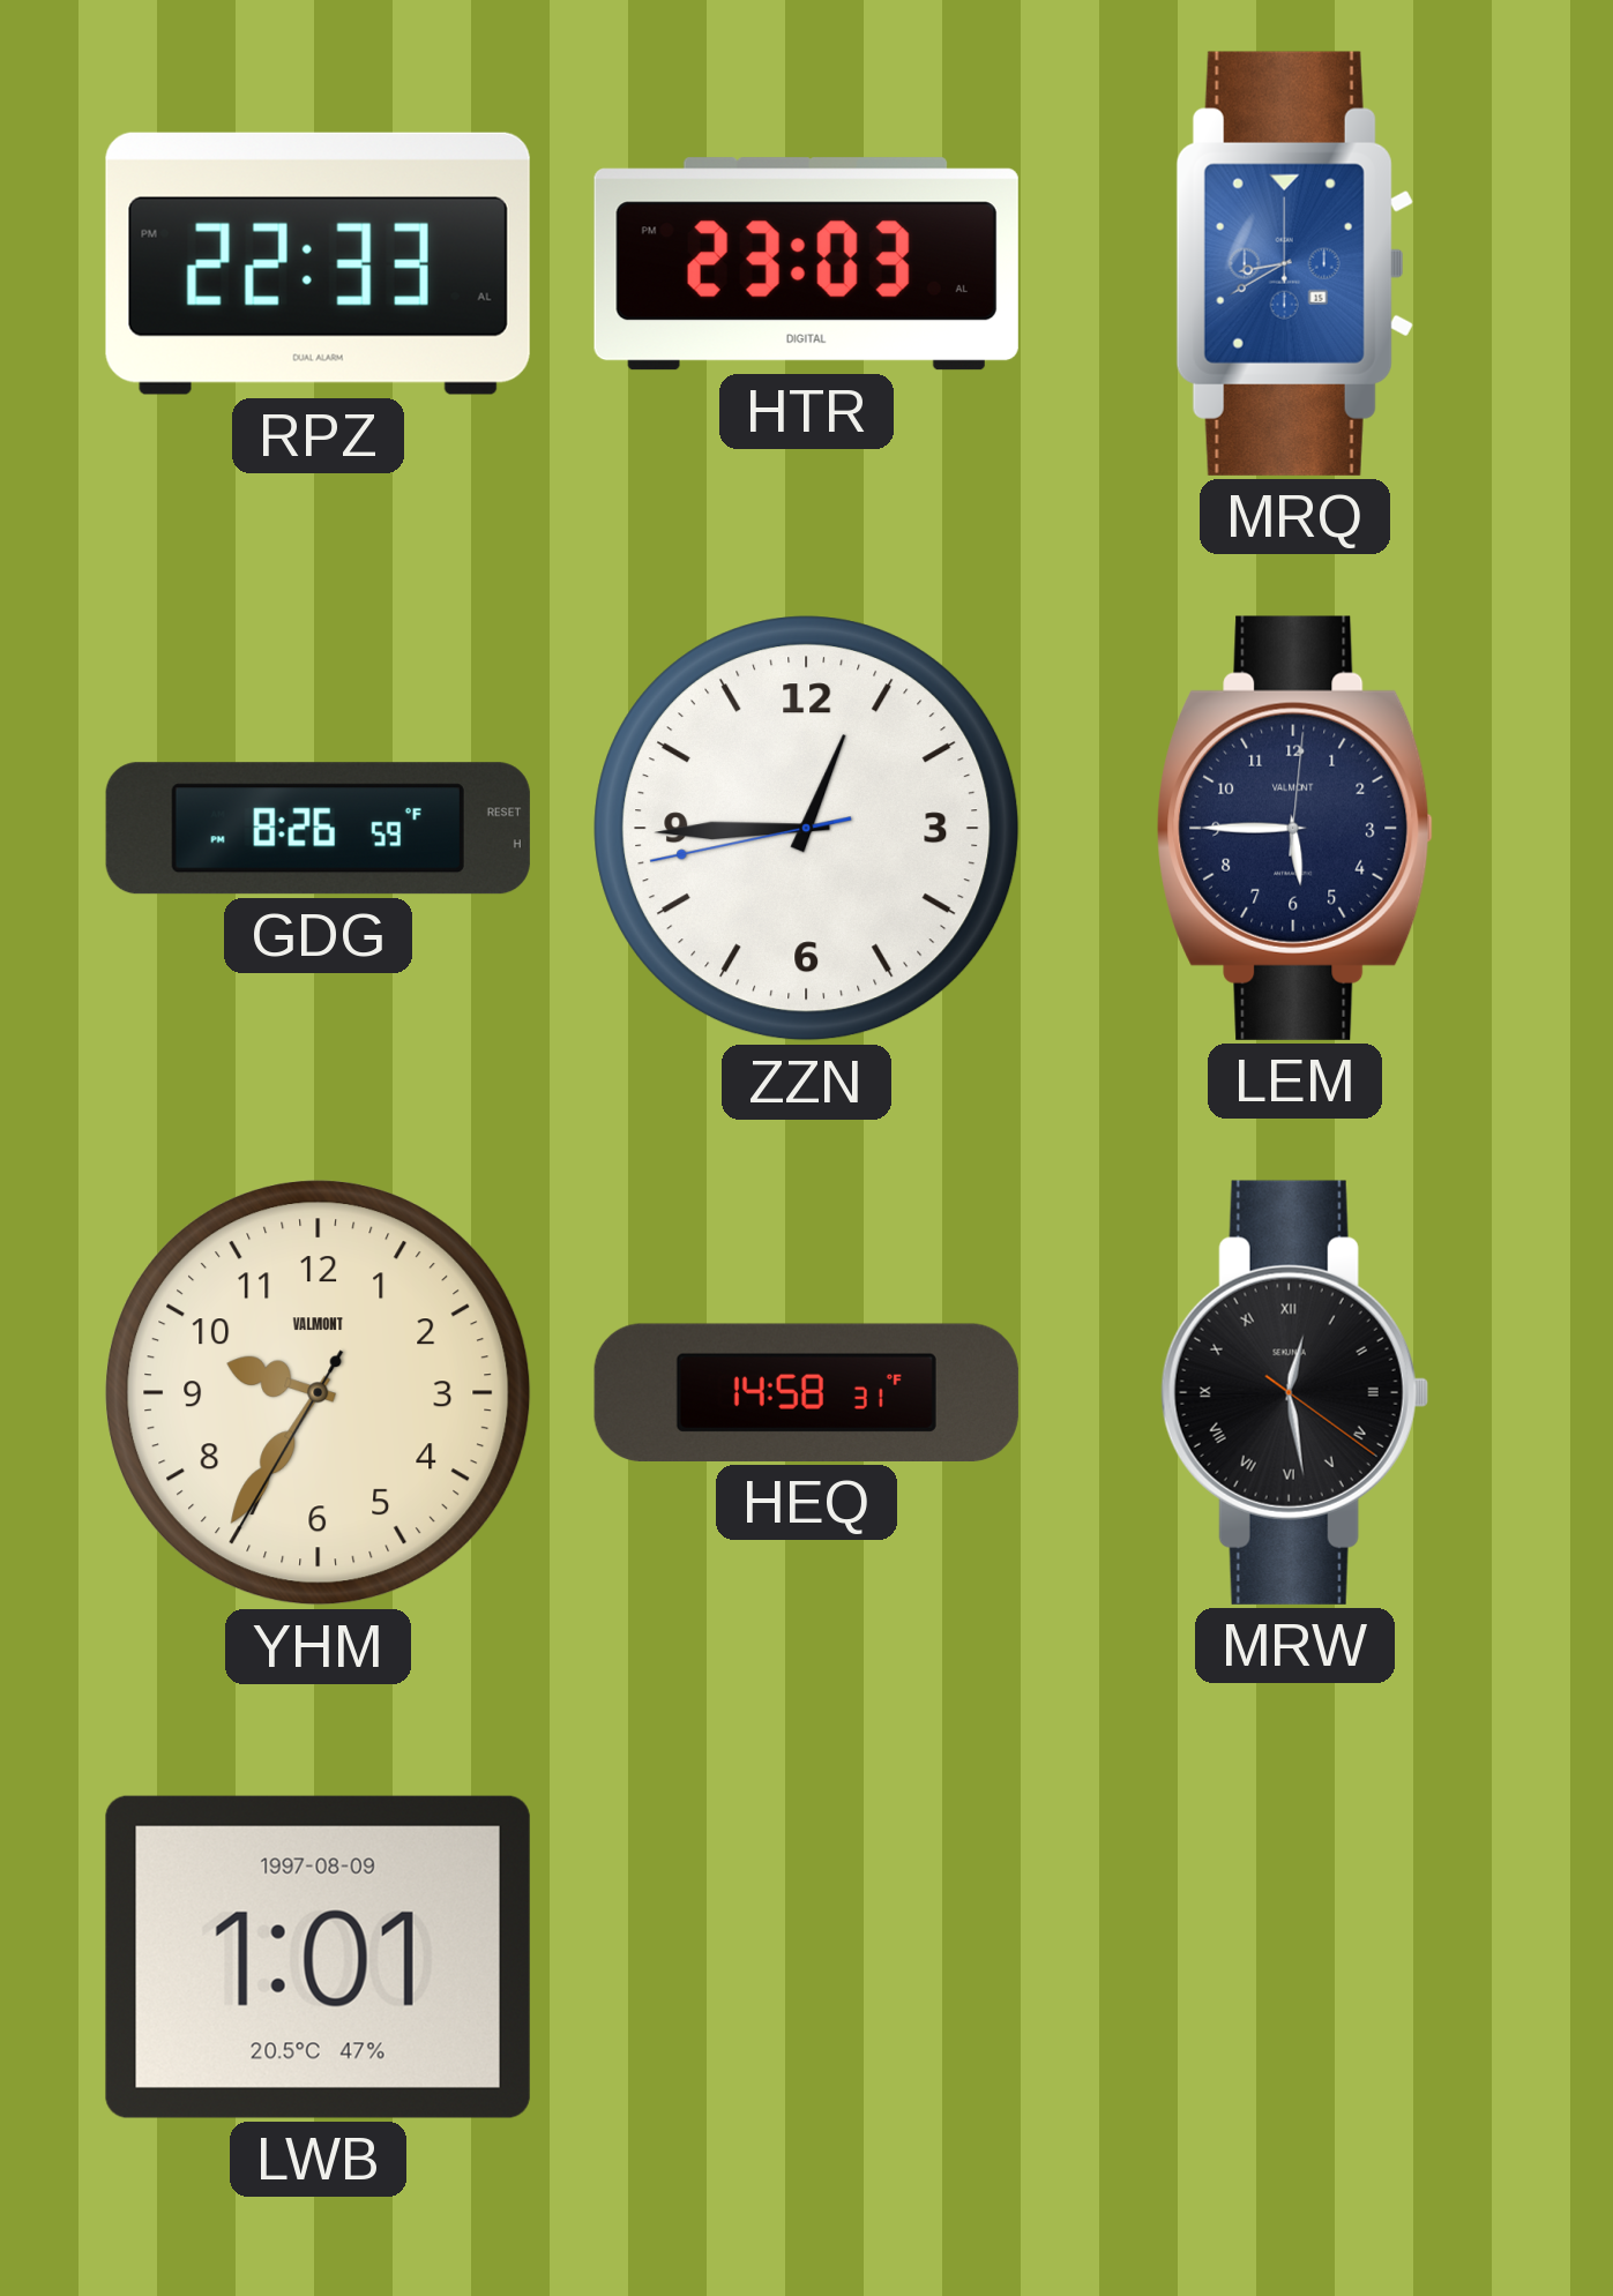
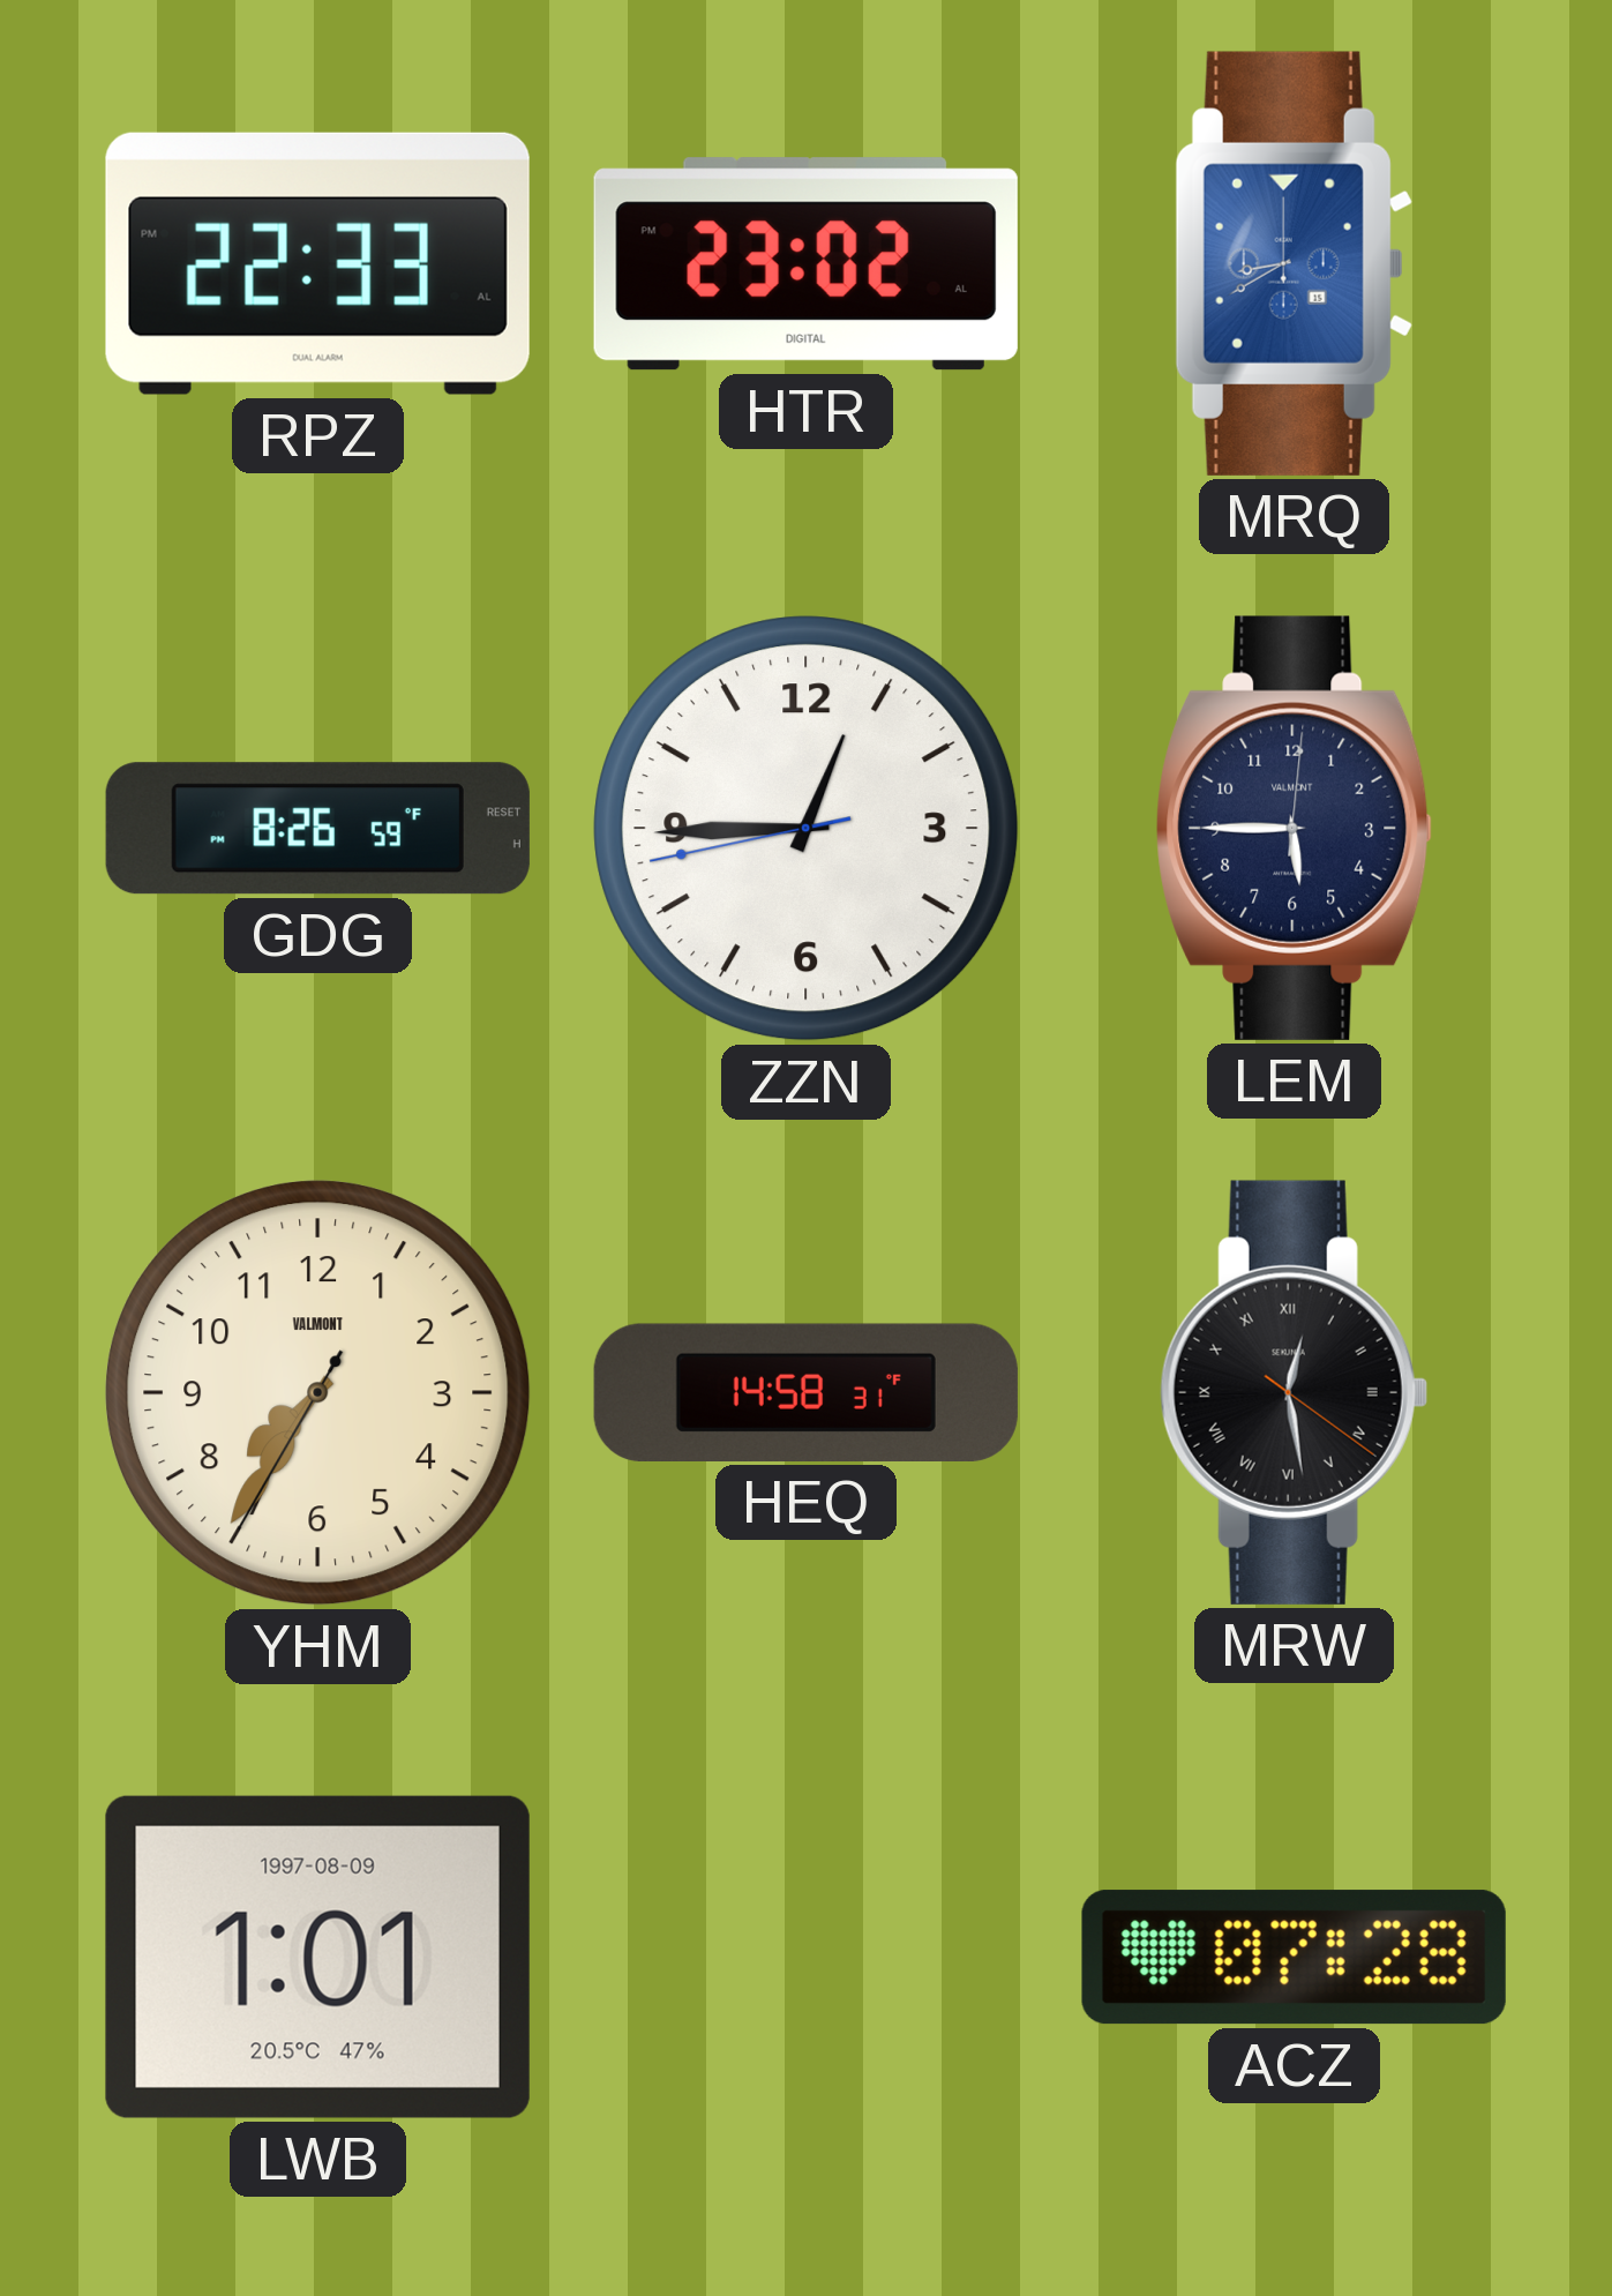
HTR: 23:03 -> 23:02 (805, 264)
YHM: 9:35 -> 7:35 (318, 1393)
ACZ: none -> 07:28 (1294, 1958)
